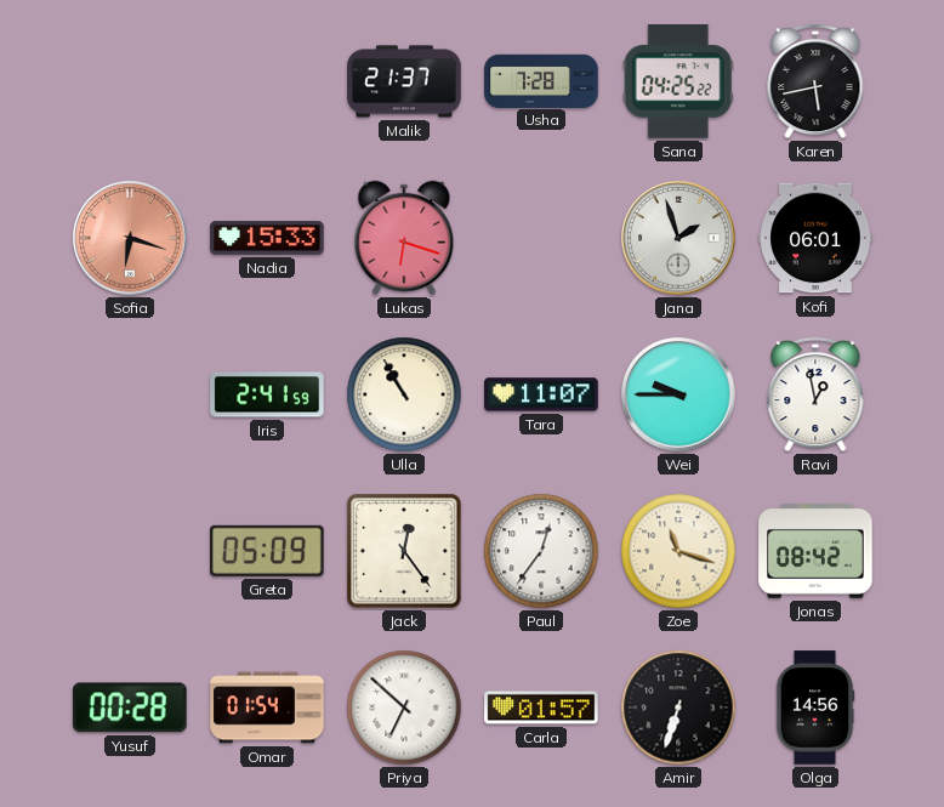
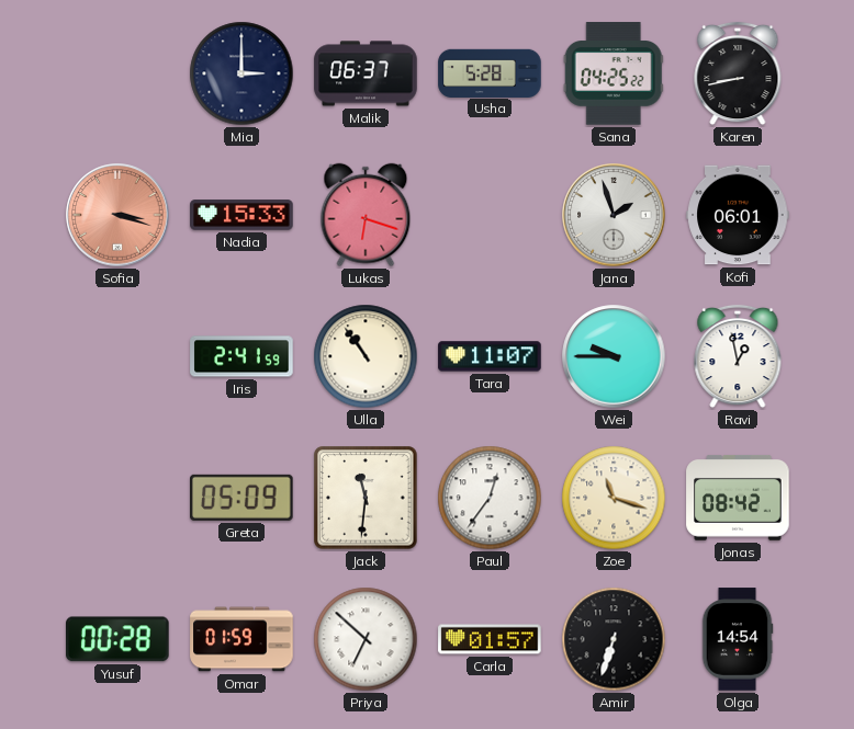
Mia: none -> 3:00 (241, 73)
Malik: 21:37 -> 06:37 (366, 73)
Usha: 7:28 -> 5:28 (490, 72)
Karen: 5:43 -> 8:43 (738, 73)
Sofia: 6:18 -> 3:18 (117, 215)
Ulla: 10:55 -> 10:54 (366, 356)
Jack: 12:24 -> 11:31 (366, 498)
Omar: 01:54 -> 01:59 (241, 639)
Olga: 14:56 -> 14:54 (738, 639)
